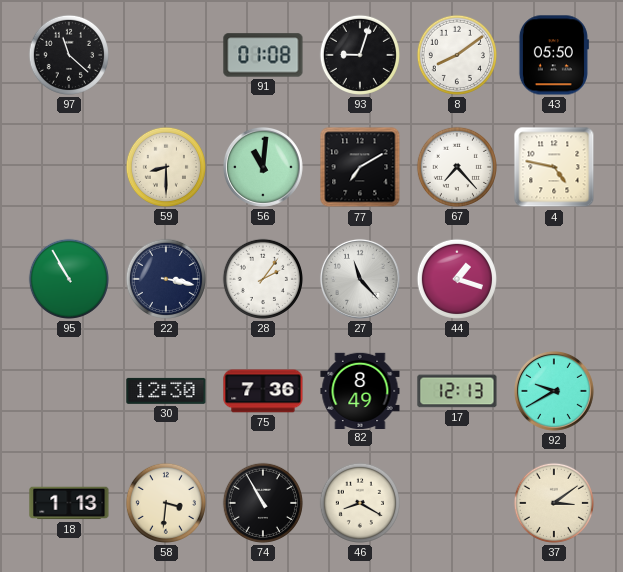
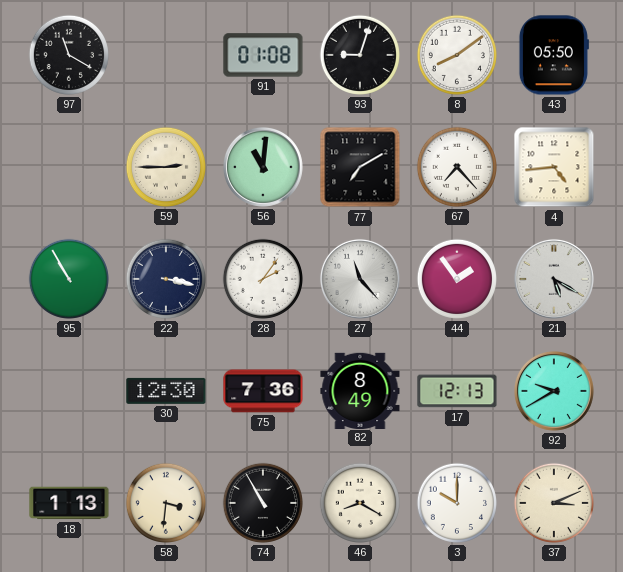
97: 11:22 -> 11:20 (69, 55)
59: 8:30 -> 2:45 (166, 167)
4: 4:47 -> 4:44 (554, 167)
44: 1:18 -> 1:54 (457, 279)
21: none -> 5:20 (554, 279)
3: none -> 10:00 (457, 503)
37: 3:09 -> 3:11 (554, 503)
